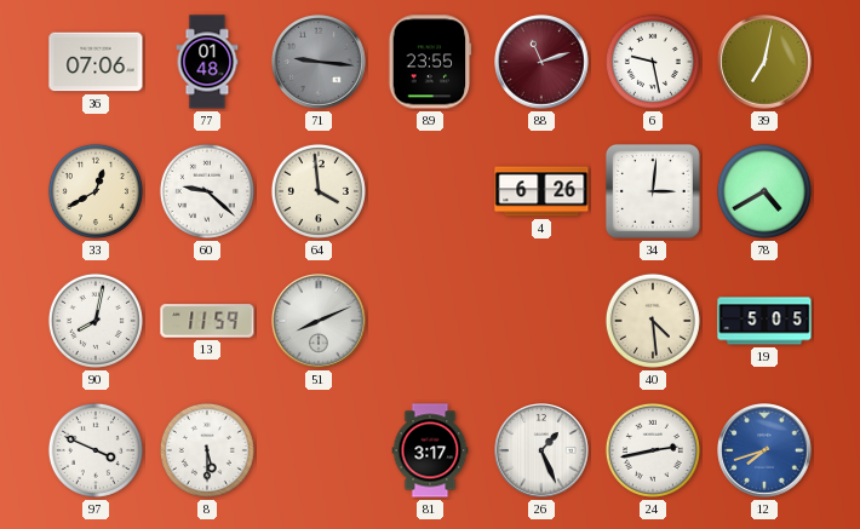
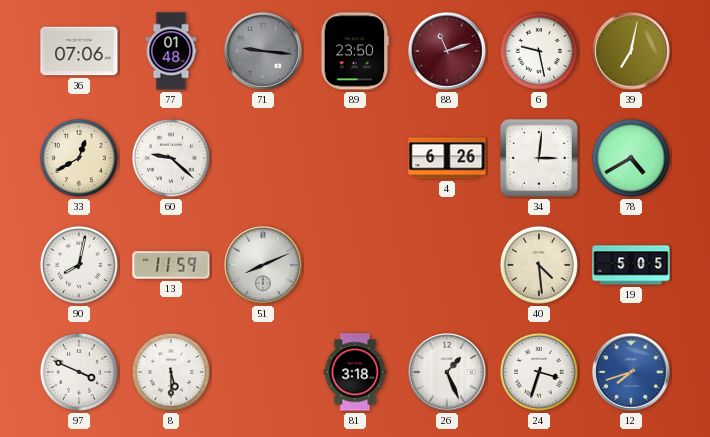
89: 23:55 -> 23:50 (355, 51)
64: 3:59 -> none (319, 191)
81: 3:17 -> 3:18 (355, 372)
24: 2:43 -> 3:33 (539, 372)
